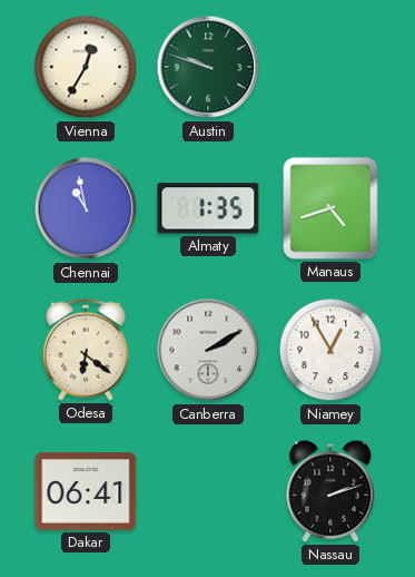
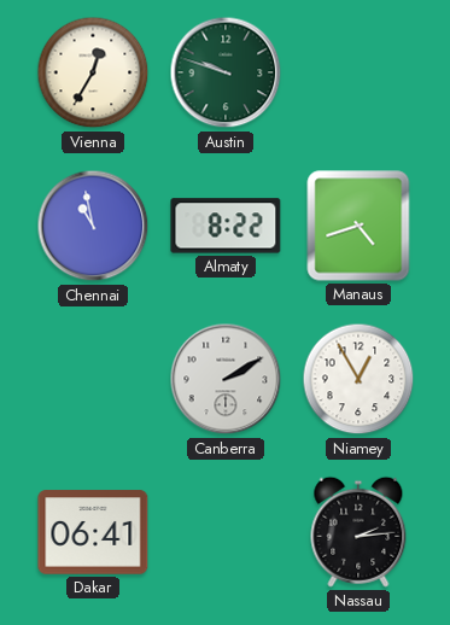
Almaty: 1:35 -> 8:22 (226, 226)
Odesa: 6:21 -> none (86, 350)
Nassau: 2:12 -> 2:14 (358, 532)
